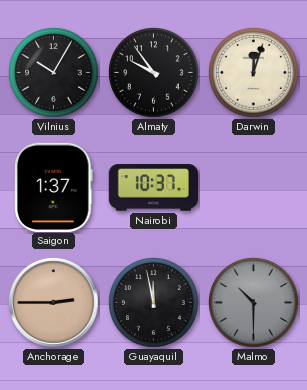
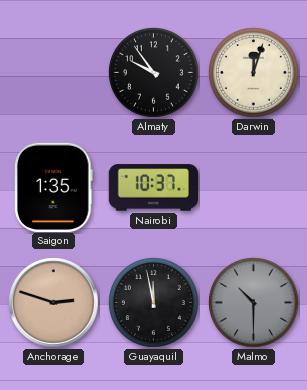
Vilnius: 10:05 -> none (54, 73)
Saigon: 1:37 -> 1:35 (54, 187)
Anchorage: 2:45 -> 2:48 (54, 303)
